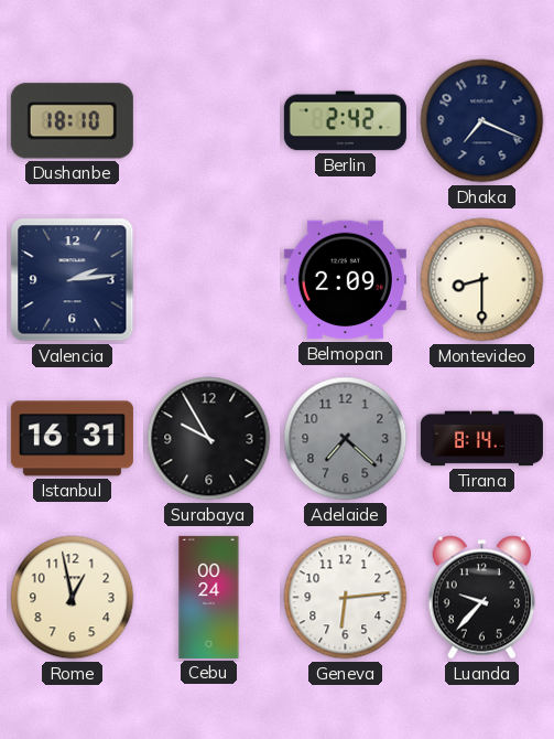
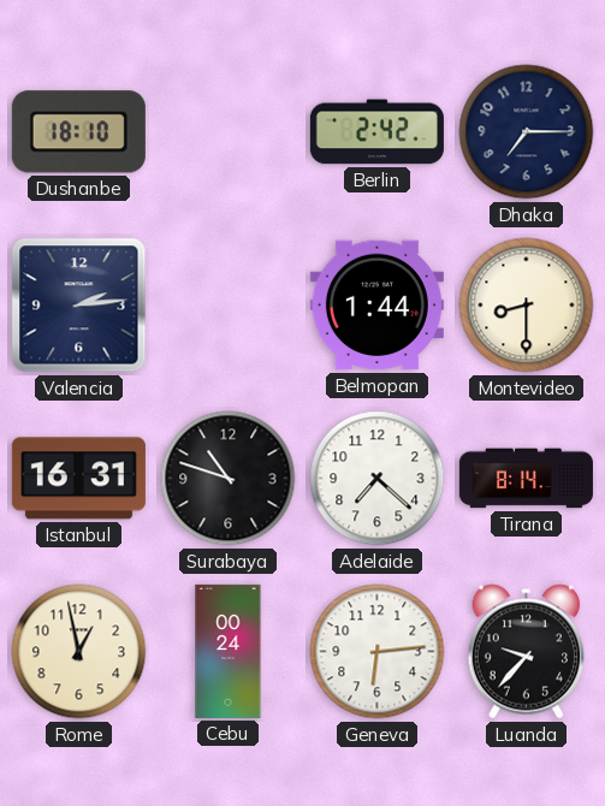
Dhaka: 7:19 -> 7:15 (527, 132)
Belmopan: 2:09 -> 1:44 (376, 306)
Surabaya: 9:55 -> 10:48 (229, 479)
Adelaide dial: grey -> white (378, 479)
